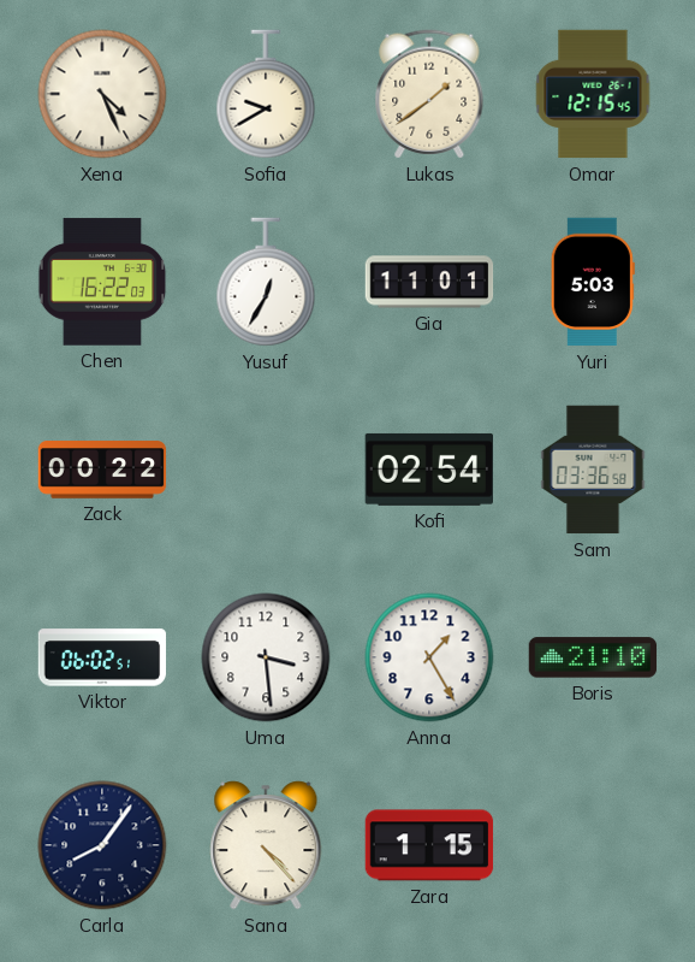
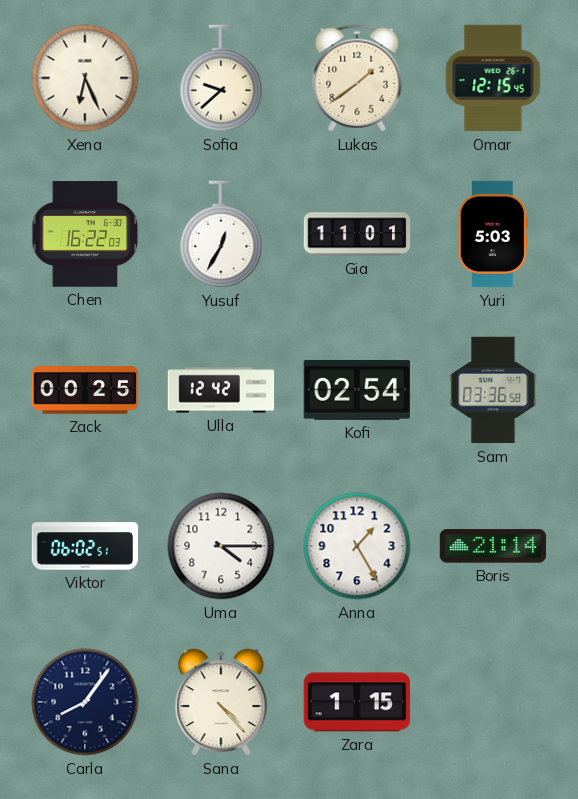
Xena: 4:26 -> 6:26 (85, 78)
Sofia: 9:40 -> 9:38 (221, 78)
Zack: 00:22 -> 00:25 (85, 390)
Ulla: none -> 12:42 (221, 390)
Uma: 3:29 -> 4:15 (221, 546)
Boris: 21:10 -> 21:14 (493, 546)
